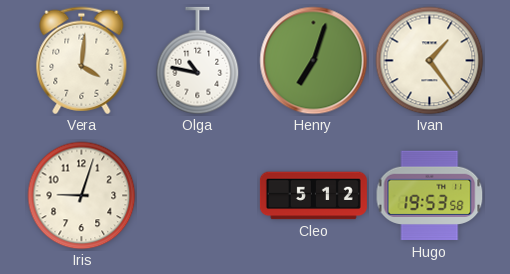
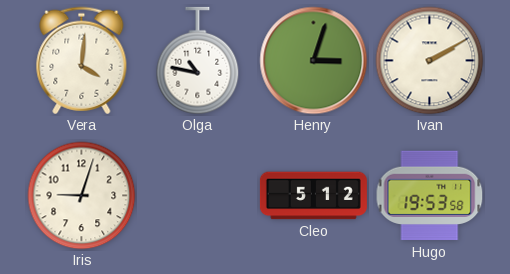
Henry: 7:03 -> 3:03 (314, 61)
Ivan: 1:24 -> 2:10 (430, 61)
